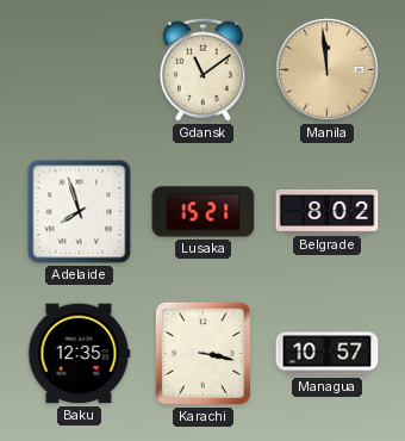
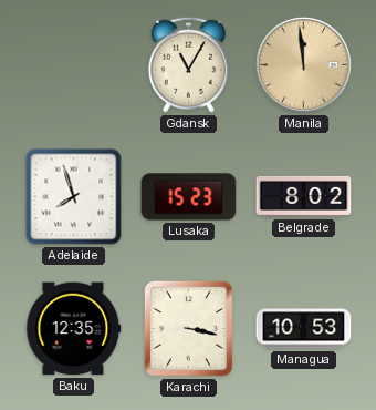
Gdansk: 11:09 -> 11:05 (188, 64)
Lusaka: 15:21 -> 15:23 (189, 197)
Managua: 10:57 -> 10:53 (304, 329)
